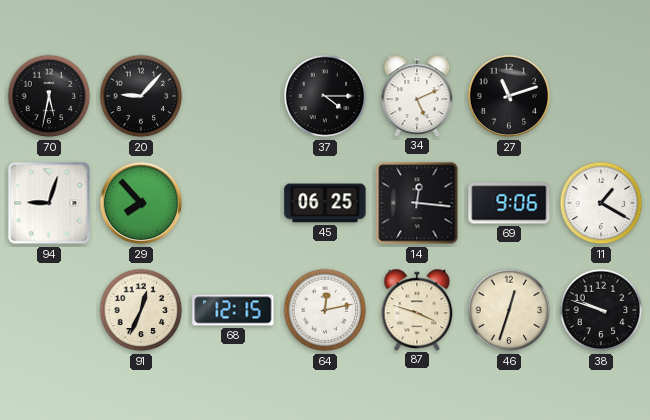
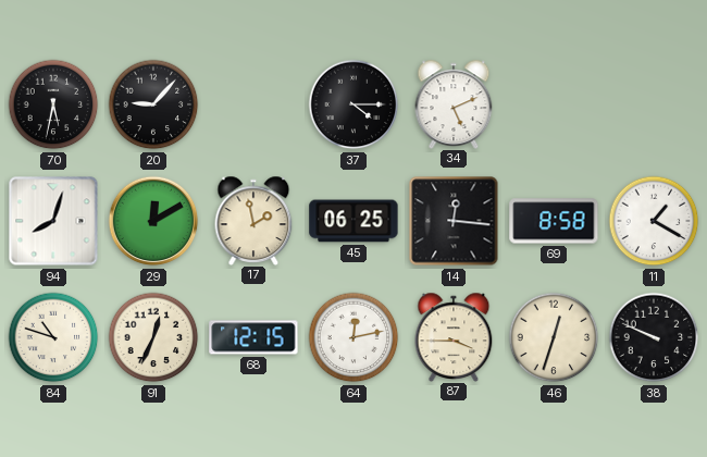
27: 11:12 -> none (509, 96)
94: 9:03 -> 8:03 (53, 221)
29: 7:53 -> 12:10 (153, 221)
17: none -> 1:58 (253, 220)
69: 9:06 -> 8:58 (554, 221)
84: none -> 10:48 (53, 337)
87: 3:48 -> 3:45 (454, 336)
38: 9:48 -> 9:49 (654, 337)
